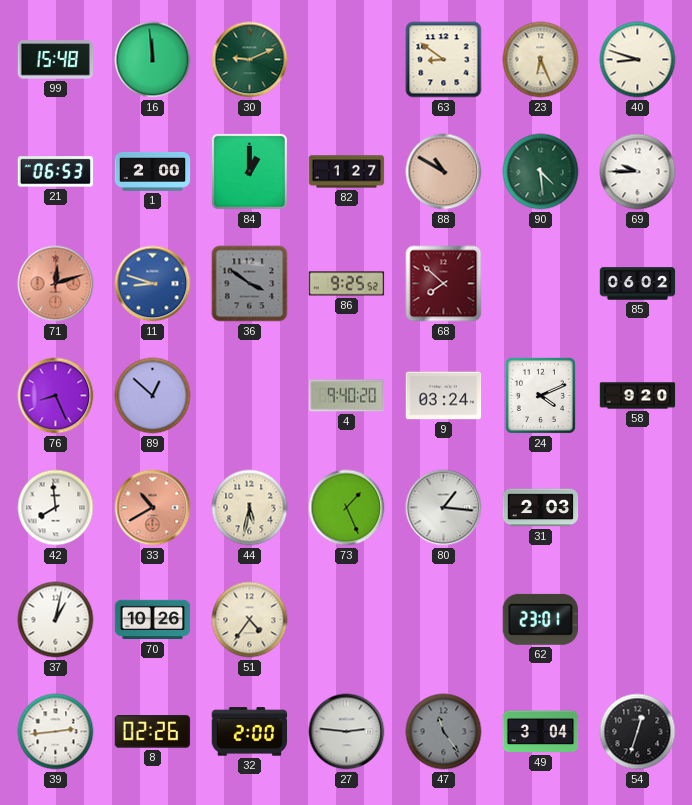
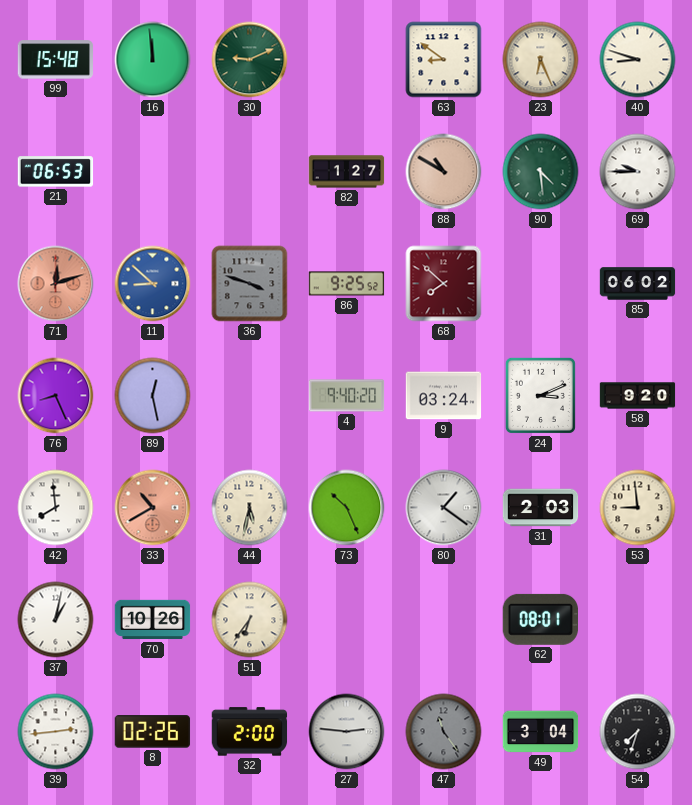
1: 2:00 -> none (153, 172)
84: 1:00 -> none (249, 171)
11: 8:48 -> 8:52 (153, 284)
36: 3:51 -> 3:48 (250, 284)
89: 12:52 -> 12:28 (153, 396)
24: 4:11 -> 3:11 (540, 395)
73: 1:26 -> 10:26 (347, 508)
80: 1:16 -> 1:21 (444, 508)
53: none -> 8:59 (638, 508)
51: 4:36 -> 6:36 (250, 620)
62: 23:01 -> 08:01 (540, 619)
54: 12:33 -> 7:33 (638, 732)
